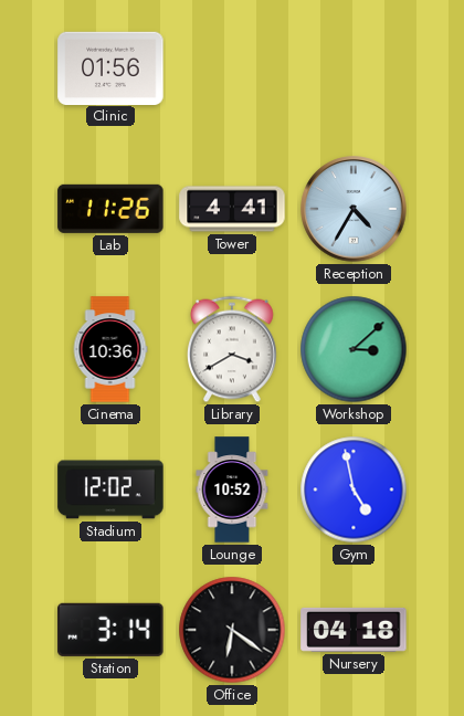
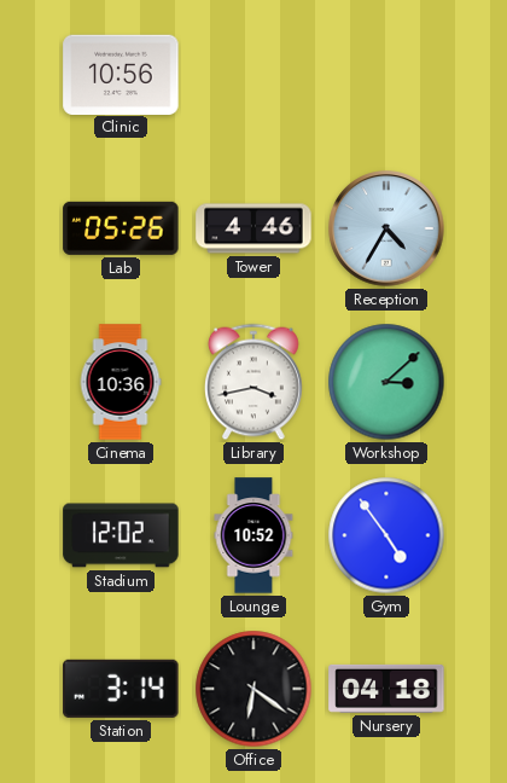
Clinic: 01:56 -> 10:56 (121, 74)
Lab: 11:26 -> 05:26 (121, 228)
Tower: 4:41 -> 4:46 (253, 228)
Library: 3:40 -> 3:43 (255, 382)
Gym: 4:58 -> 4:54 (386, 535)
